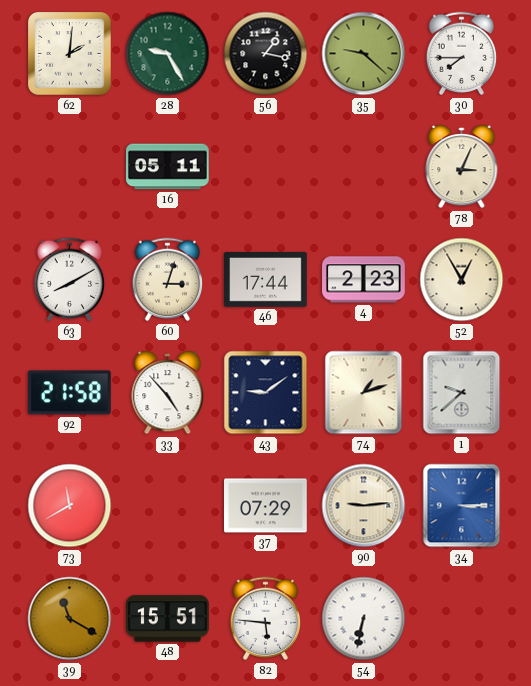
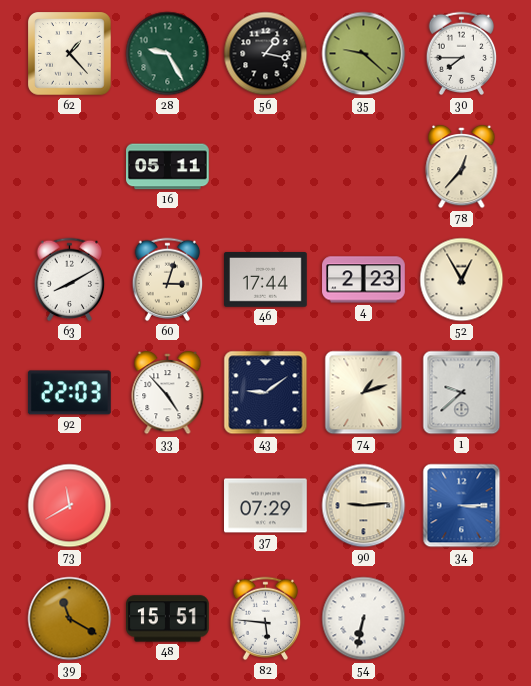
62: 2:01 -> 1:23 (70, 54)
78: 3:04 -> 12:37 (462, 167)
92: 21:58 -> 22:03 (69, 393)
